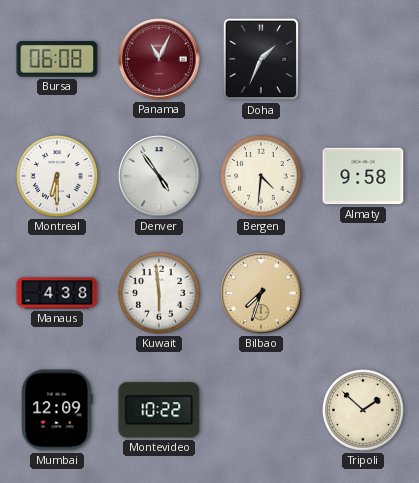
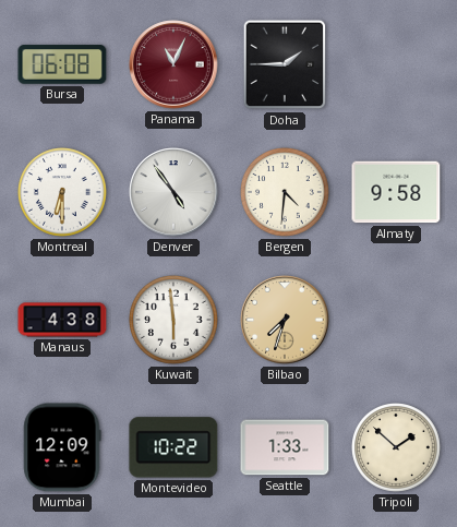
Doha: 1:34 -> 1:45 (285, 64)
Seattle: none -> 1:33 (285, 447)
